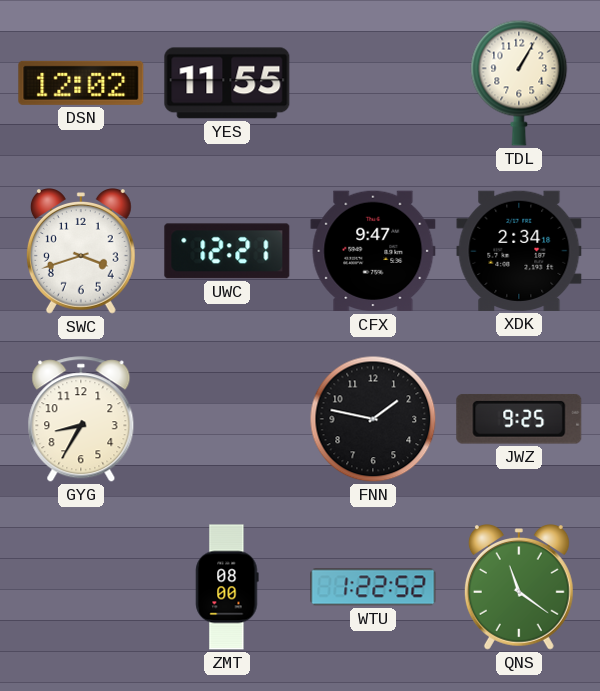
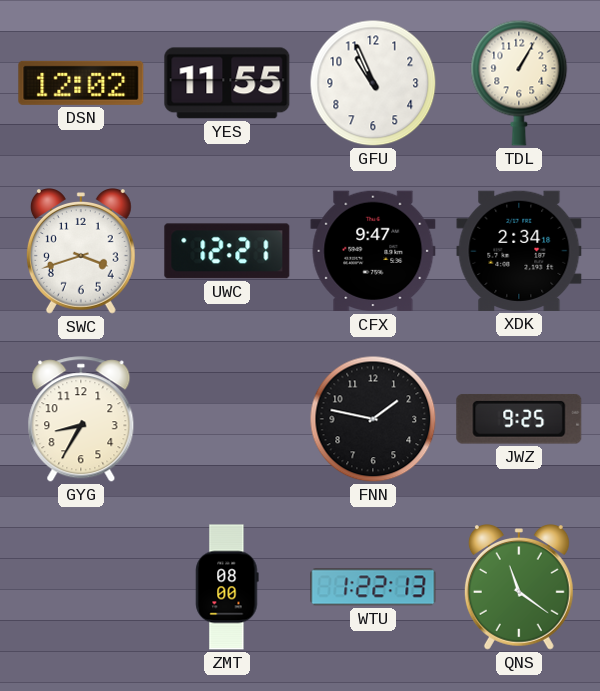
GFU: none -> 10:56 (373, 83)
WTU: 1:22:52 -> 1:22:13 (373, 587)
